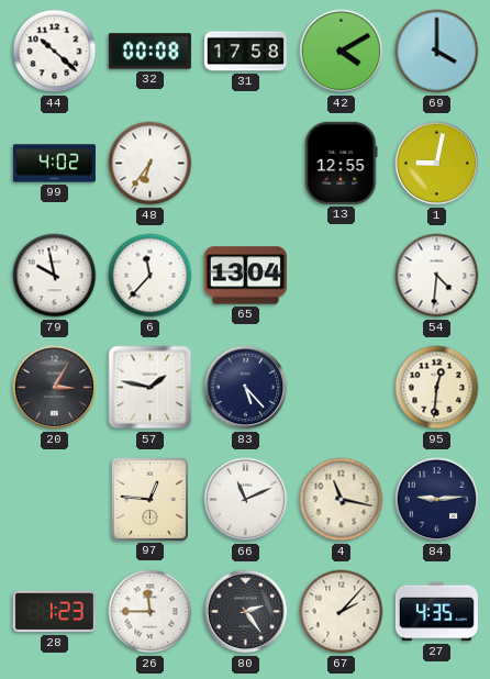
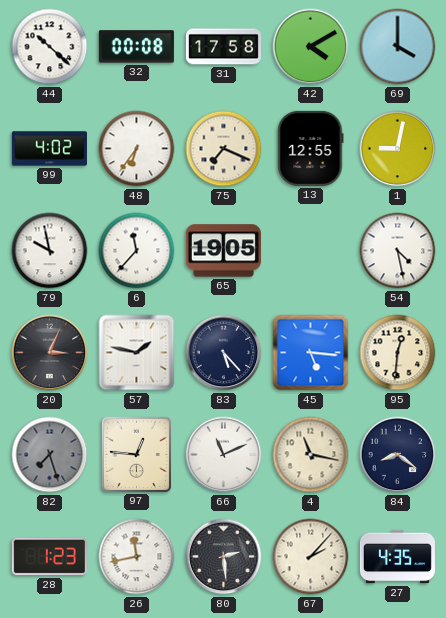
75: none -> 7:19 (224, 149)
65: 13:04 -> 19:05 (223, 251)
54: 4:31 -> 4:28 (398, 251)
20: 3:05 -> 3:04 (50, 353)
45: none -> 5:16 (311, 353)
82: none -> 7:27 (50, 455)
84: 9:14 -> 8:21 (398, 455)
26: 11:45 -> 11:43 (137, 557)
80: 2:24 -> 2:29 (224, 557)
